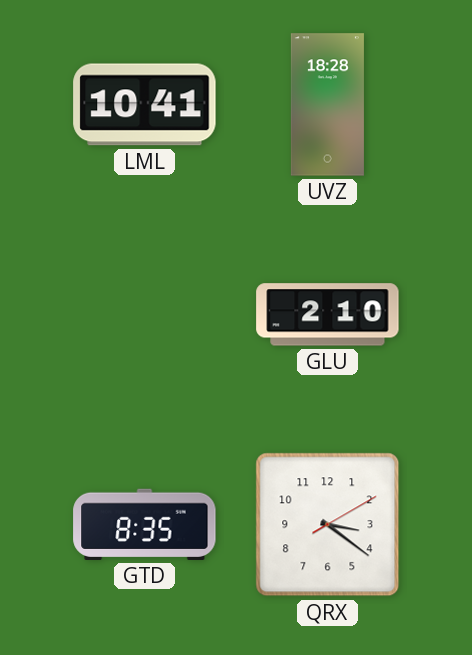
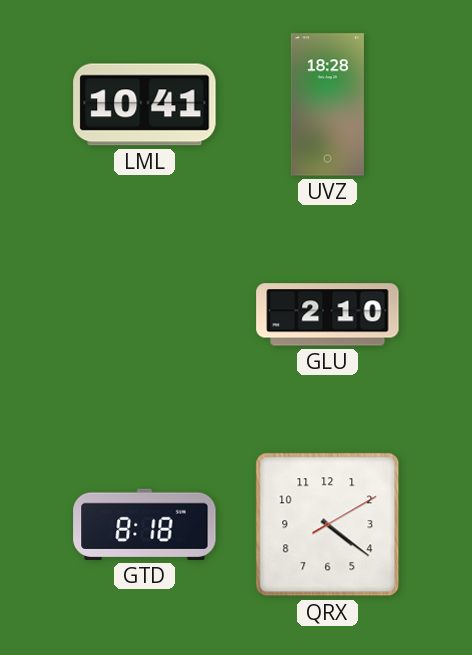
GTD: 8:35 -> 8:18 (145, 524)
QRX: 3:21 -> 4:21 (328, 525)
